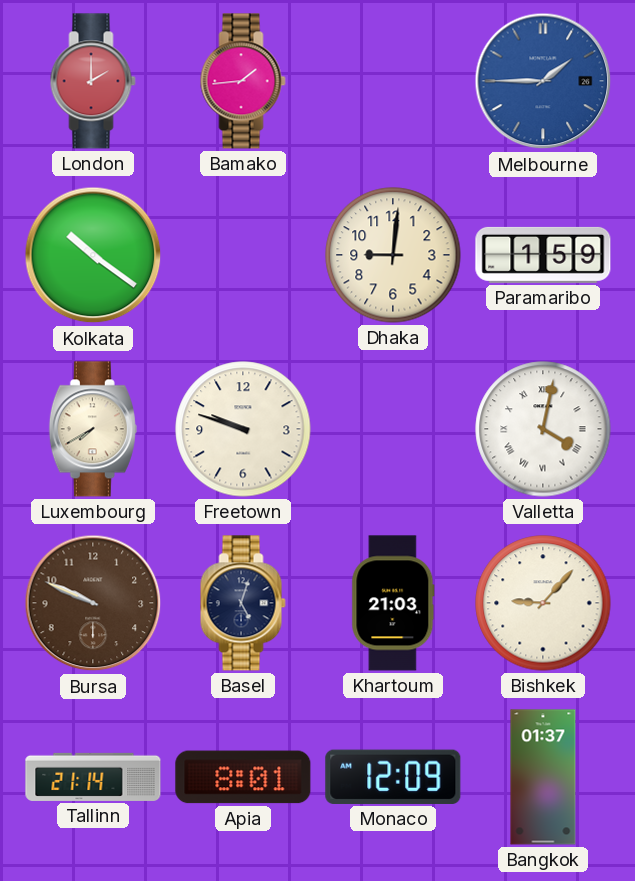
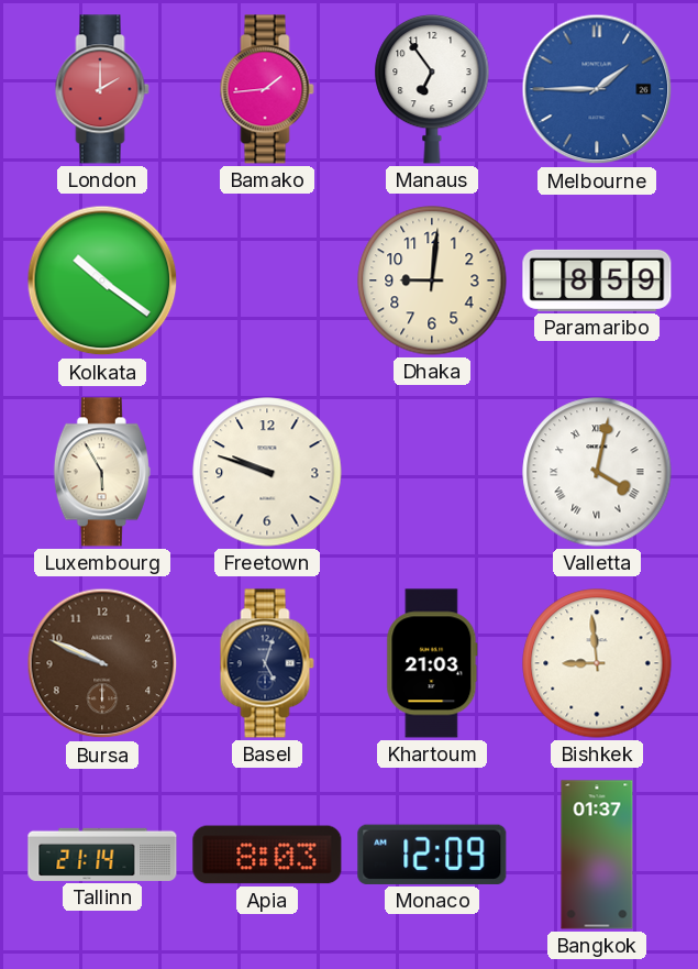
Manaus: none -> 6:54 (432, 89)
Paramaribo: 1:59 -> 8:59 (597, 280)
Luxembourg: 7:40 -> 5:55 (102, 472)
Bishkek: 9:07 -> 8:59 (597, 663)
Apia: 8:01 -> 8:03 (267, 855)
